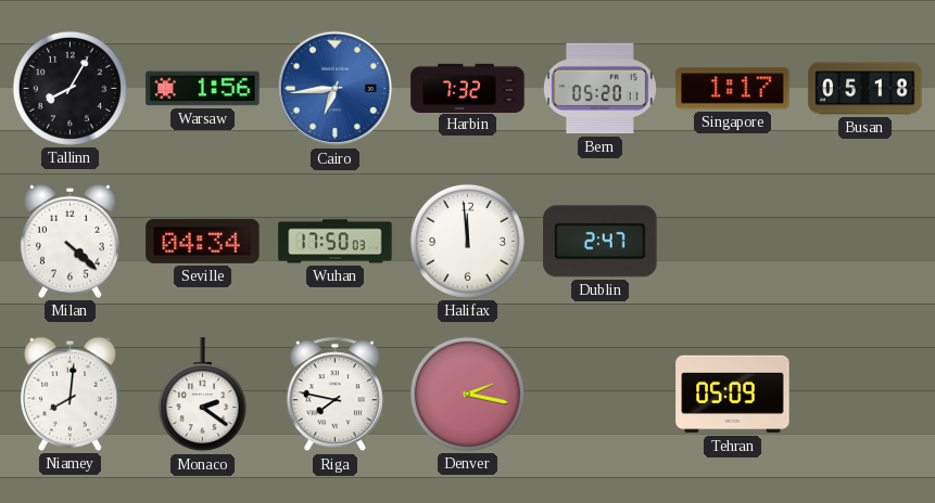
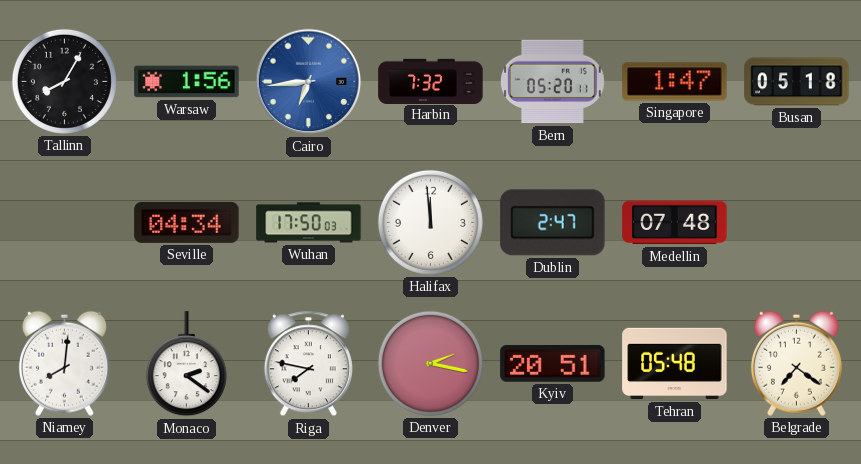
Singapore: 1:17 -> 1:47 (675, 82)
Milan: 4:22 -> none (70, 241)
Medellin: none -> 07:48 (675, 223)
Kyiv: none -> 20:51 (553, 363)
Tehran: 05:09 -> 05:48 (675, 364)
Belgrade: none -> 7:21 (796, 363)
